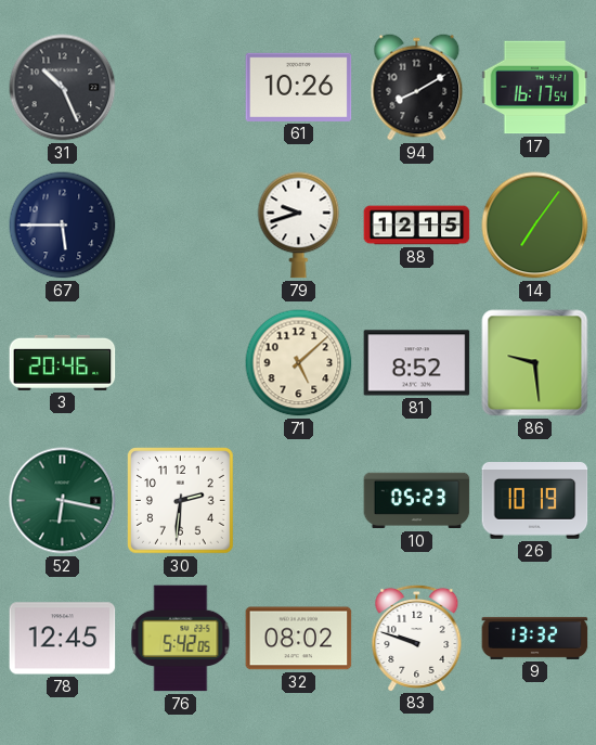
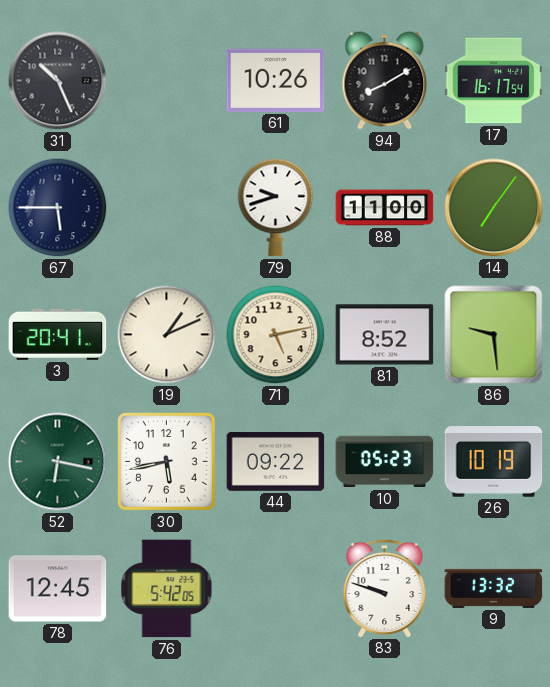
88: 12:15 -> 11:00 (385, 208)
3: 20:46 -> 20:41 (58, 334)
19: none -> 1:11 (167, 335)
71: 5:08 -> 5:13 (276, 335)
30: 2:31 -> 5:43 (167, 462)
44: none -> 09:22 (276, 462)
32: 08:02 -> none (299, 639)
